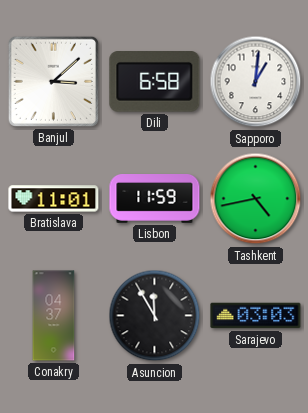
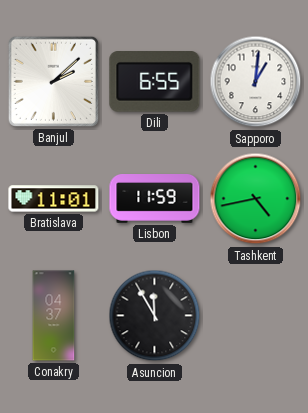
Banjul: 3:08 -> 2:08 (53, 81)
Dili: 6:58 -> 6:55 (155, 82)
Sarajevo: 03:03 -> none (256, 316)
